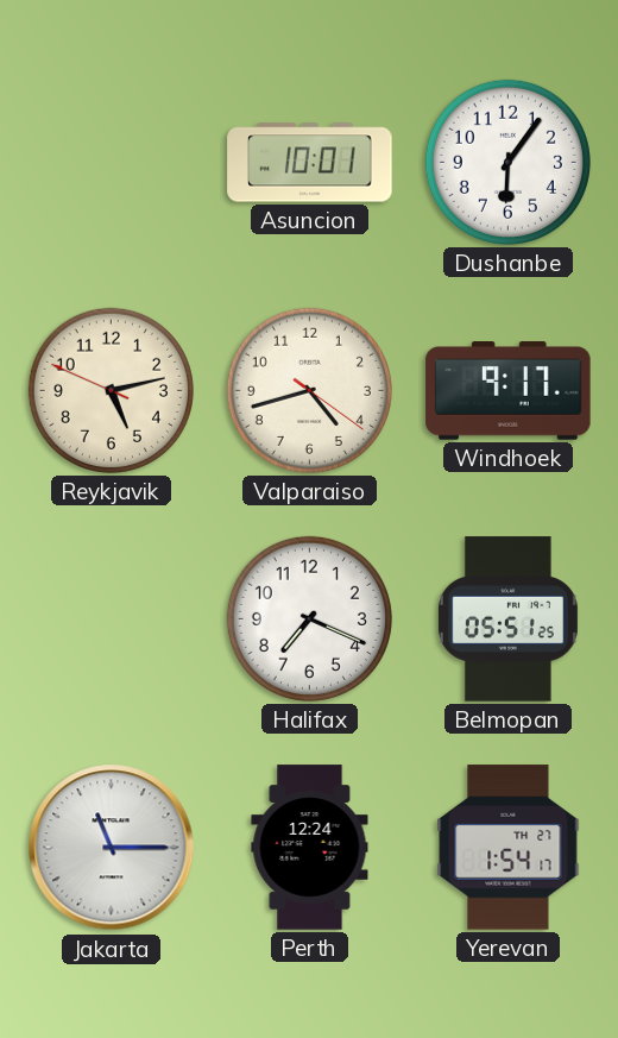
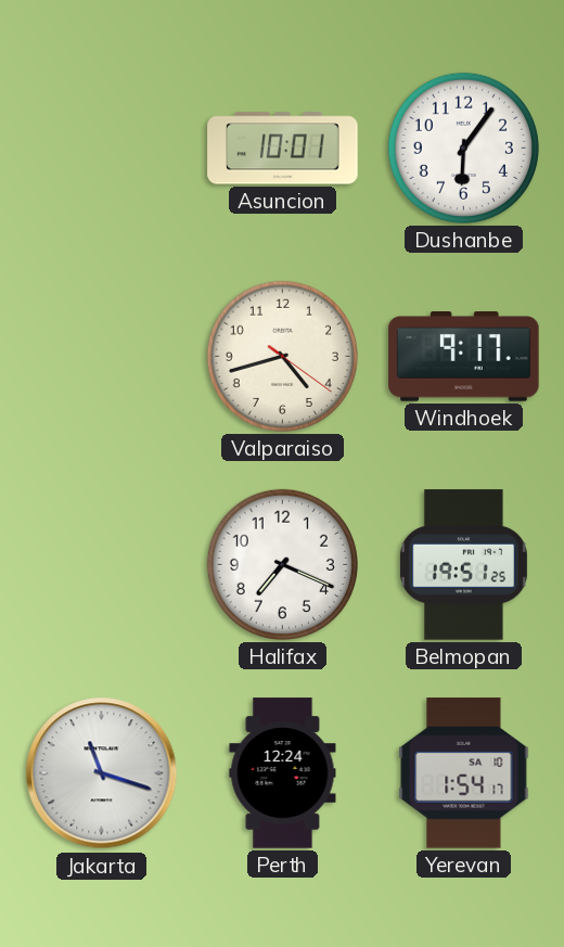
Reykjavik: 5:12 -> none (111, 390)
Belmopan: 05:51 -> 19:51 (463, 565)
Jakarta: 11:15 -> 11:18 (102, 773)
Yerevan date: TH 27 -> SA 10 (464, 773)
